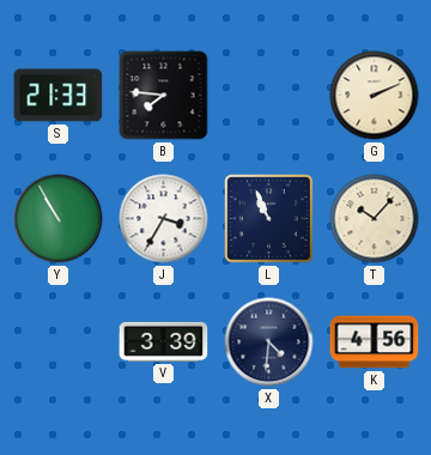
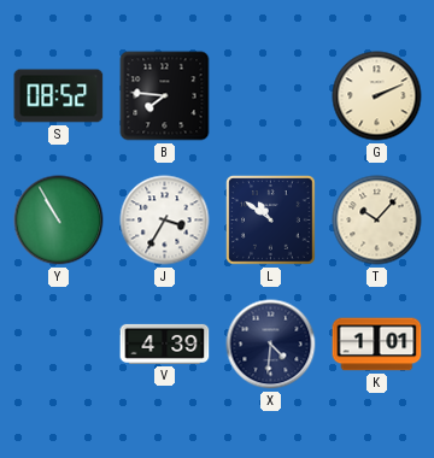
S: 21:33 -> 08:52 (59, 96)
L: 10:56 -> 10:51 (271, 221)
V: 3:39 -> 4:39 (165, 343)
K: 4:56 -> 1:01 (377, 345)
